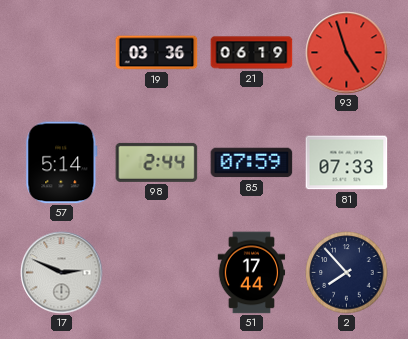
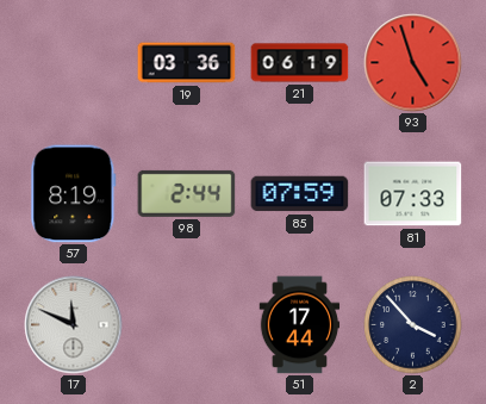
57: 5:14 -> 8:19 (74, 194)
17: 2:49 -> 11:49 (74, 325)
2: 7:53 -> 3:53 (413, 325)
